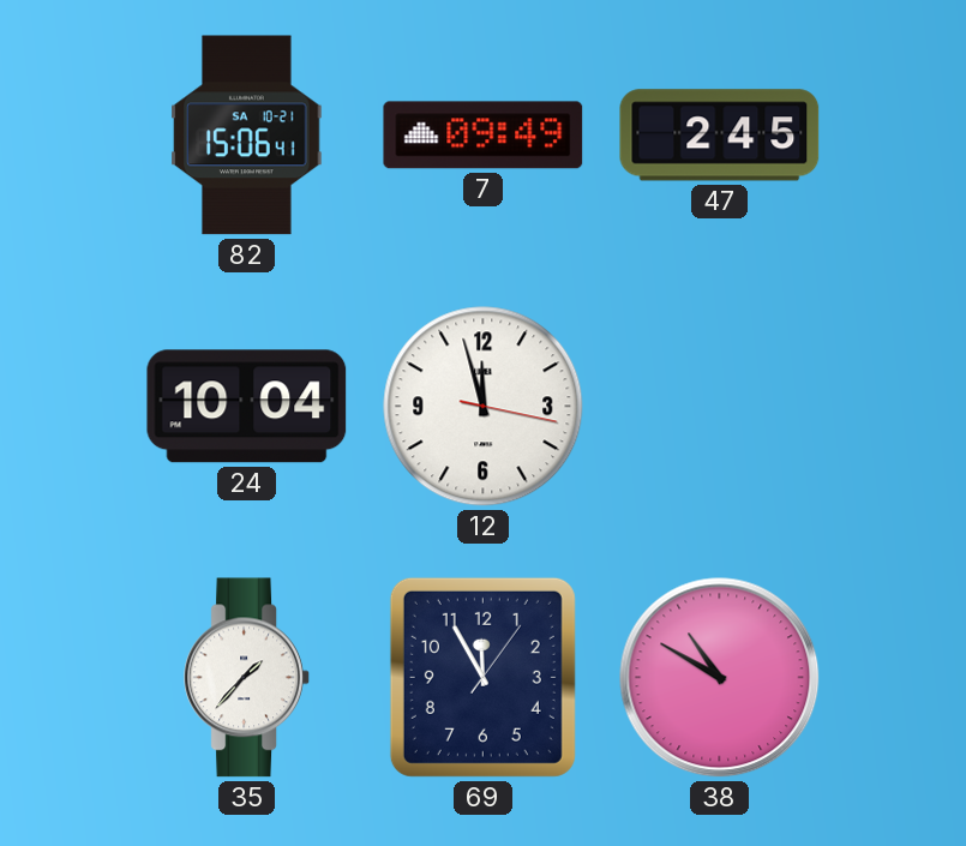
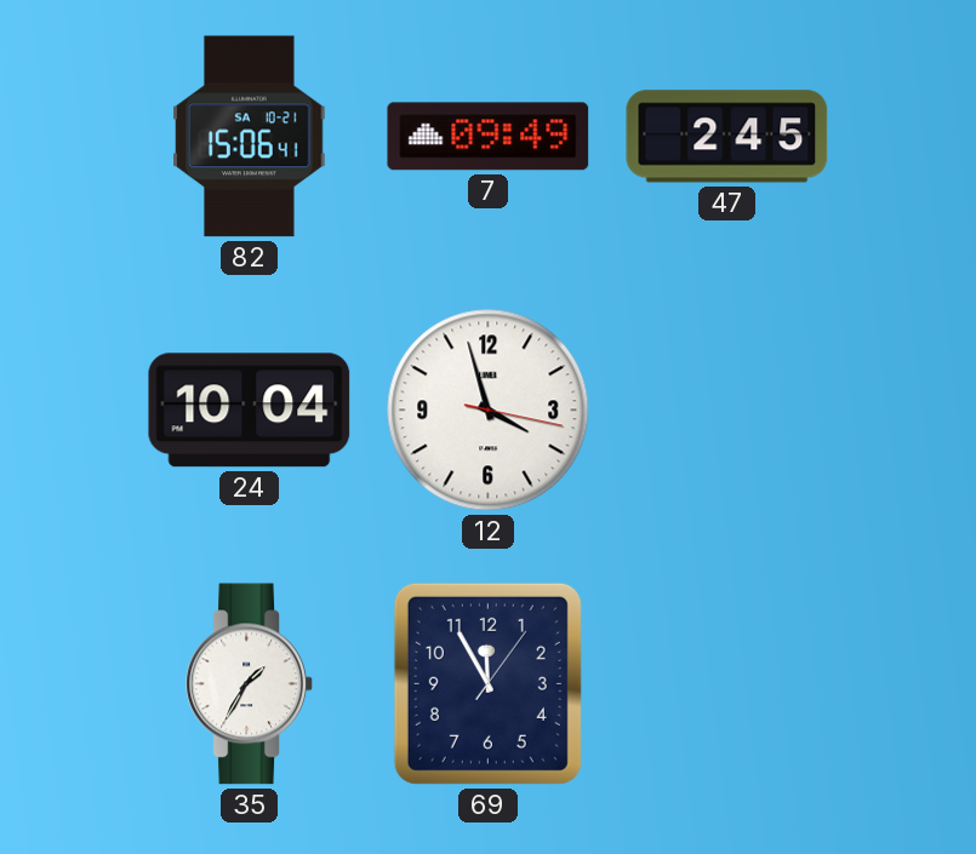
12: 11:57 -> 3:57 (489, 411)
35: 1:37 -> 1:35 (250, 684)
38: 10:50 -> none (720, 678)
